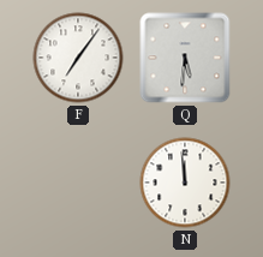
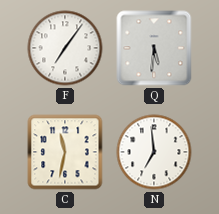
C: none -> 11:32 (65, 152)
N: 11:59 -> 6:59 (154, 152)
